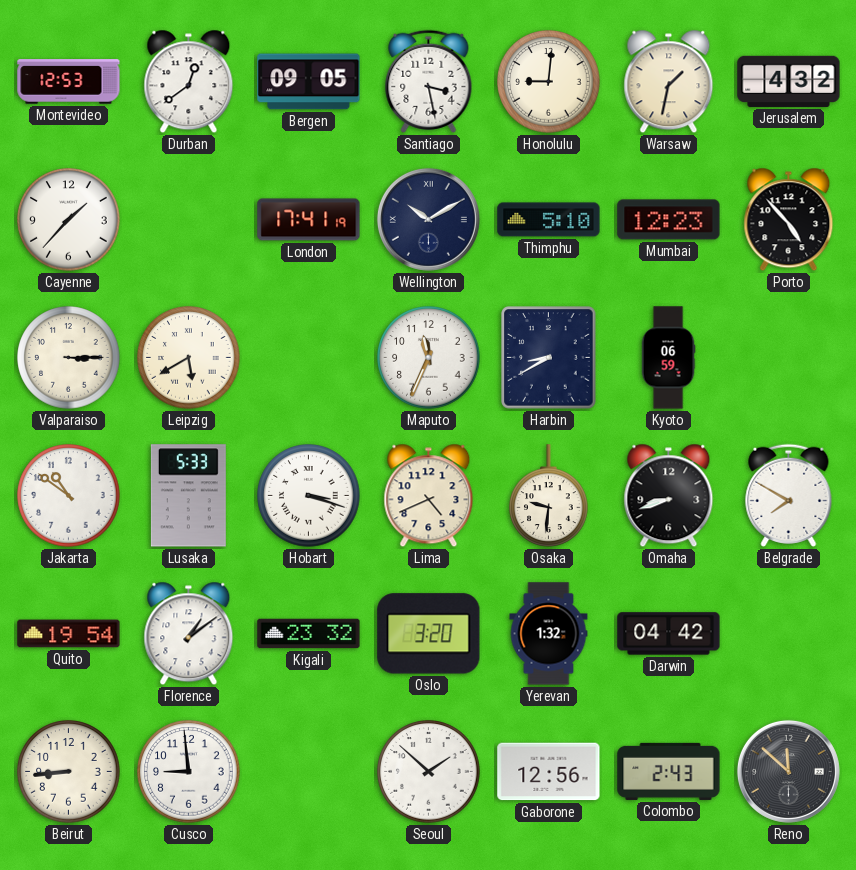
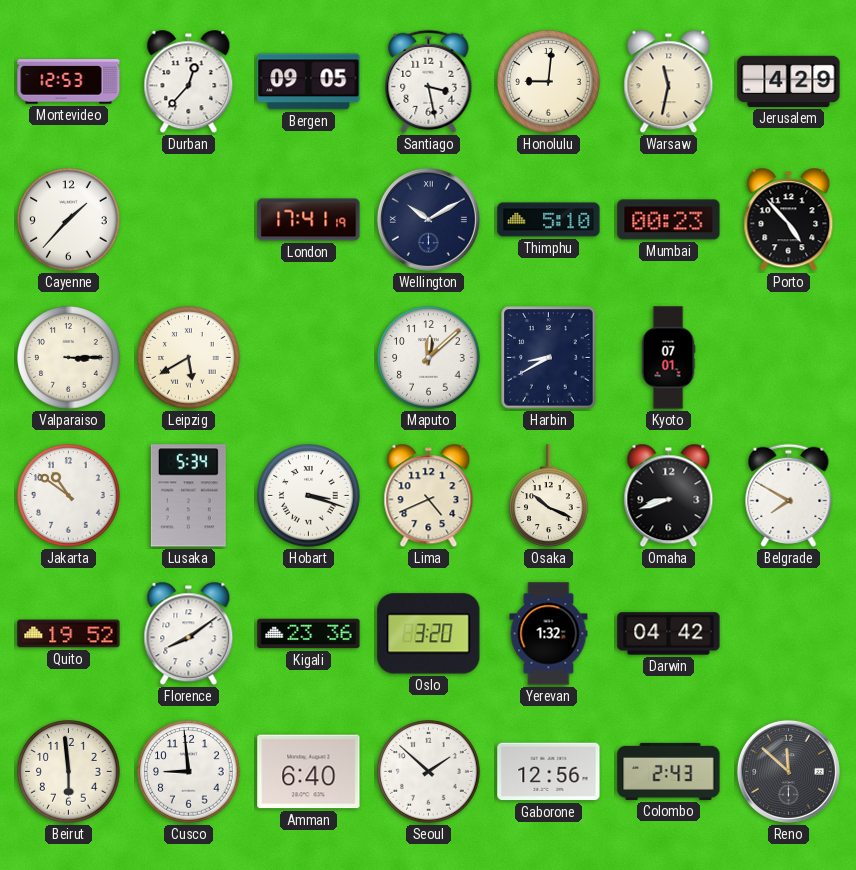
Durban: 12:39 -> 12:37 (189, 82)
Warsaw: 1:32 -> 11:32 (669, 82)
Jerusalem: 4:32 -> 4:29 (789, 81)
Mumbai: 12:23 -> 00:23 (669, 220)
Maputo: 11:34 -> 12:08 (429, 358)
Kyoto: 06:59 -> 07:01 (668, 358)
Lusaka: 5:33 -> 5:34 (188, 496)
Osaka: 9:31 -> 10:19 (549, 496)
Quito: 19:54 -> 19:52 (69, 634)
Florence: 1:09 -> 8:09 (189, 634)
Kigali: 23:32 -> 23:36 (309, 634)
Beirut: 8:44 -> 5:59 (69, 772)
Amman: none -> 6:40 (309, 772)
